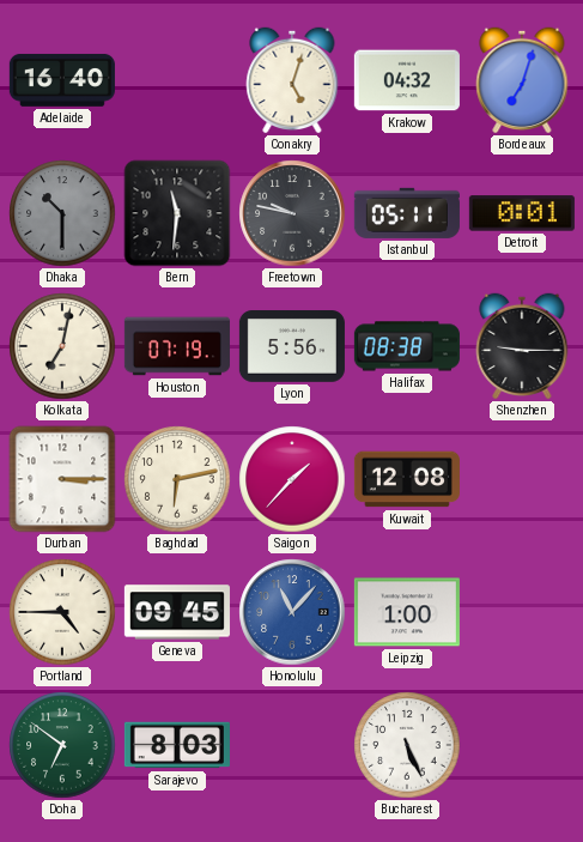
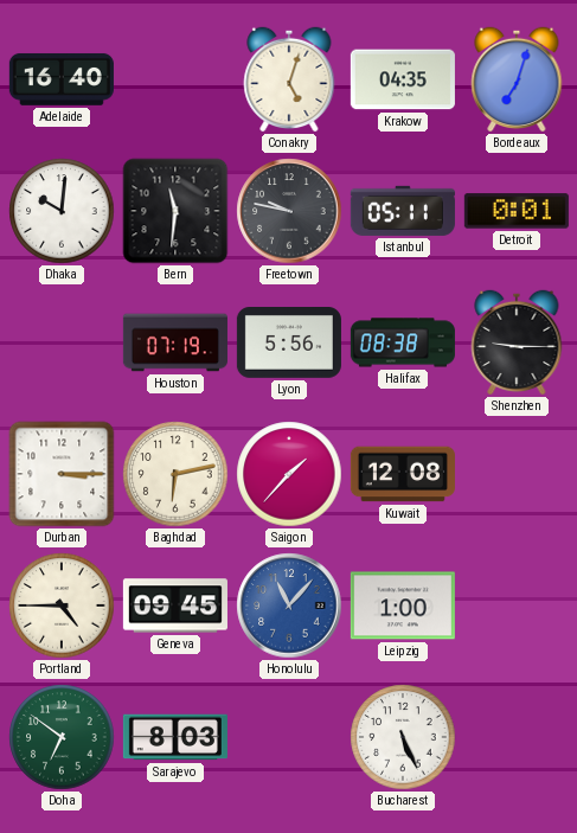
Krakow: 04:32 -> 04:35 (403, 79)
Dhaka: 10:30 -> 10:01 (62, 211)
Dhaka dial: grey -> white (62, 211)
Kolkata: 7:02 -> none (62, 346)
